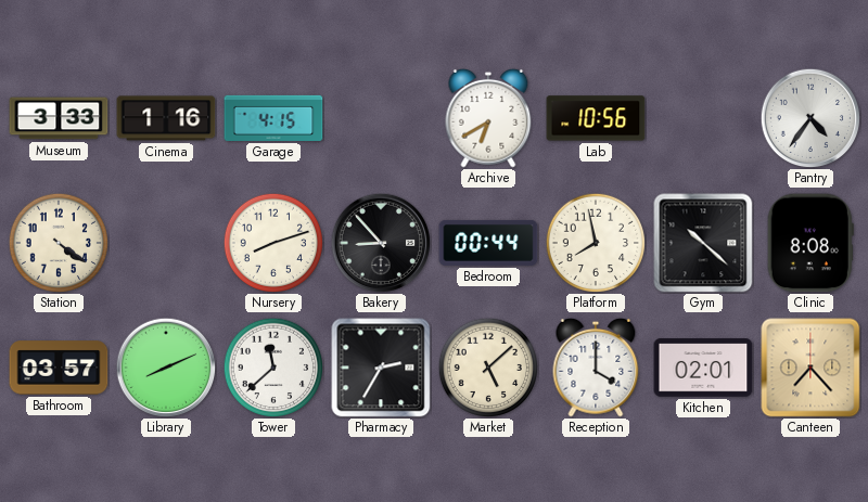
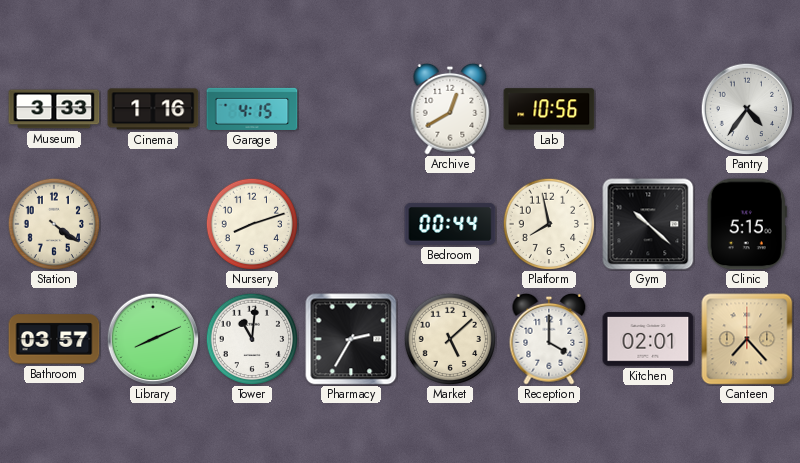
Archive: 6:40 -> 12:40 (450, 109)
Bakery: 8:53 -> none (381, 243)
Clinic: 8:08 -> 5:15 (747, 224)
Tower: 11:38 -> 11:01 (252, 339)
